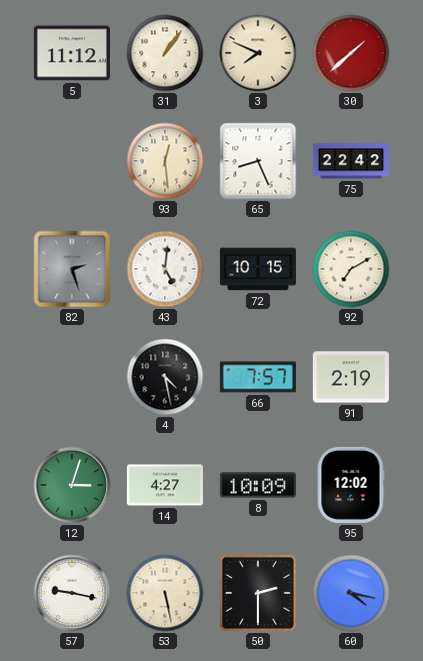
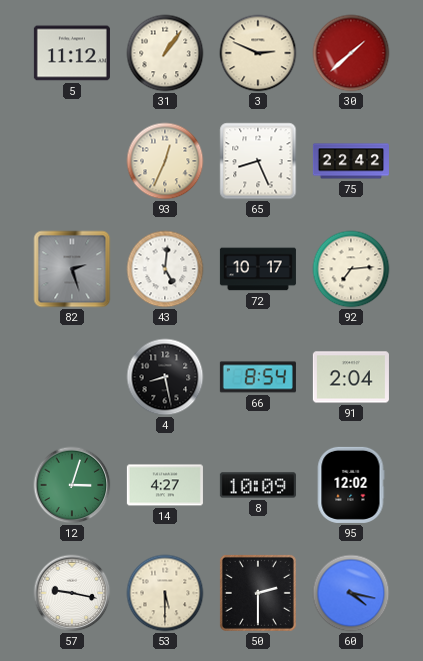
3: 7:49 -> 2:49 (258, 53)
93: 12:29 -> 12:34 (165, 161)
72: 10:15 -> 10:17 (258, 269)
92: 7:10 -> 7:14 (351, 269)
4: 4:28 -> 8:28 (165, 377)
66: 7:57 -> 8:54 (258, 377)
91: 2:19 -> 2:04 (351, 377)
53: 5:28 -> 5:30 (165, 593)
